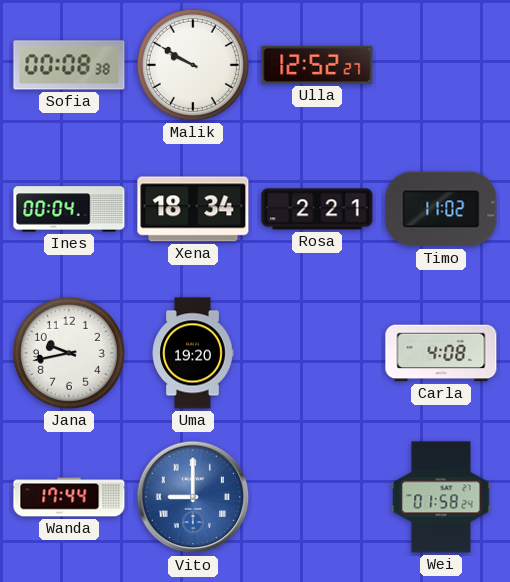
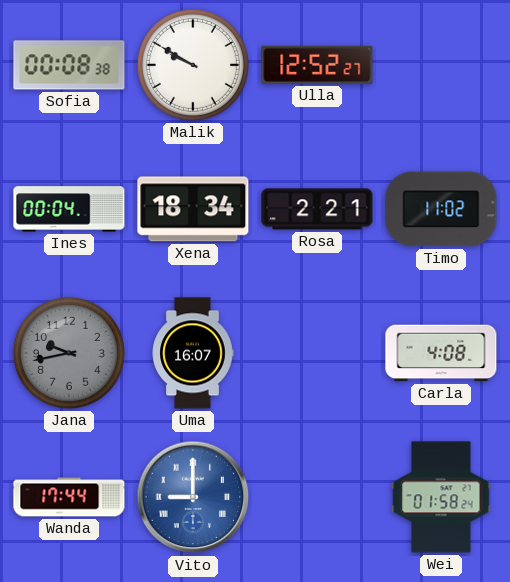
Jana dial: white -> grey (69, 353)
Uma: 19:20 -> 16:07 (193, 353)
